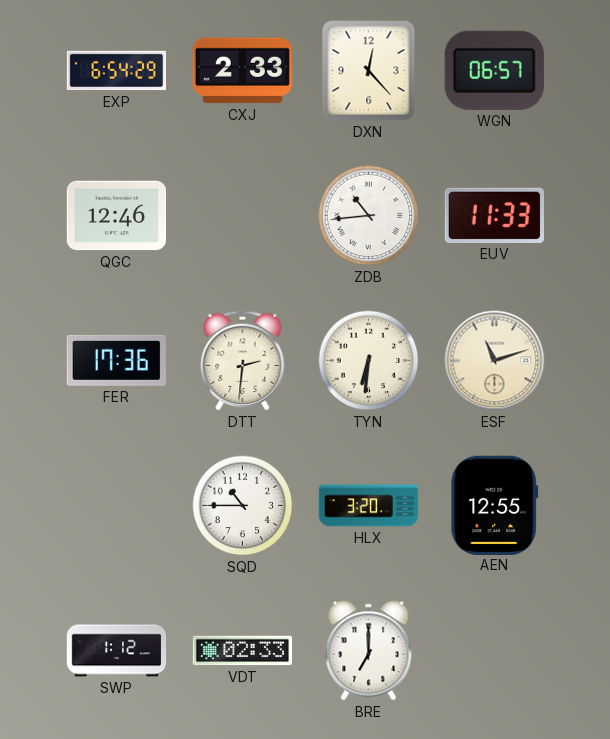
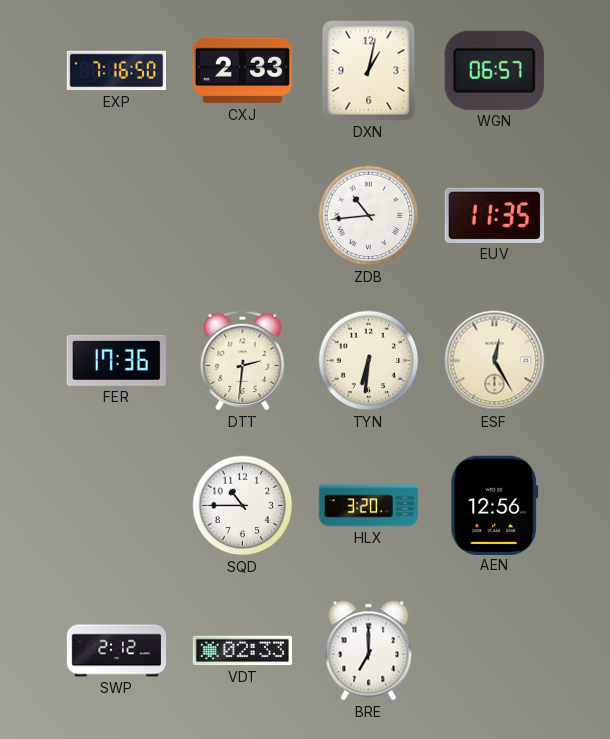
EXP: 6:54 -> 7:16 (117, 71)
DXN: 12:23 -> 1:02 (369, 71)
QGC: 12:46 -> none (117, 216)
EUV: 11:33 -> 11:35 (494, 215)
ESF: 11:12 -> 12:25 (495, 361)
AEN: 12:55 -> 12:56 (495, 505)
SWP: 1:12 -> 2:12 (117, 651)
